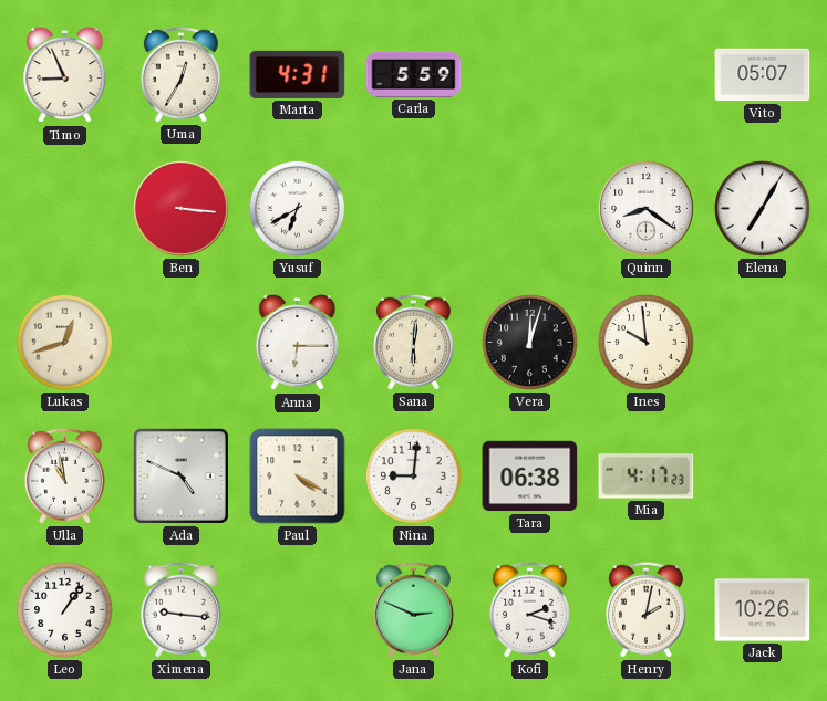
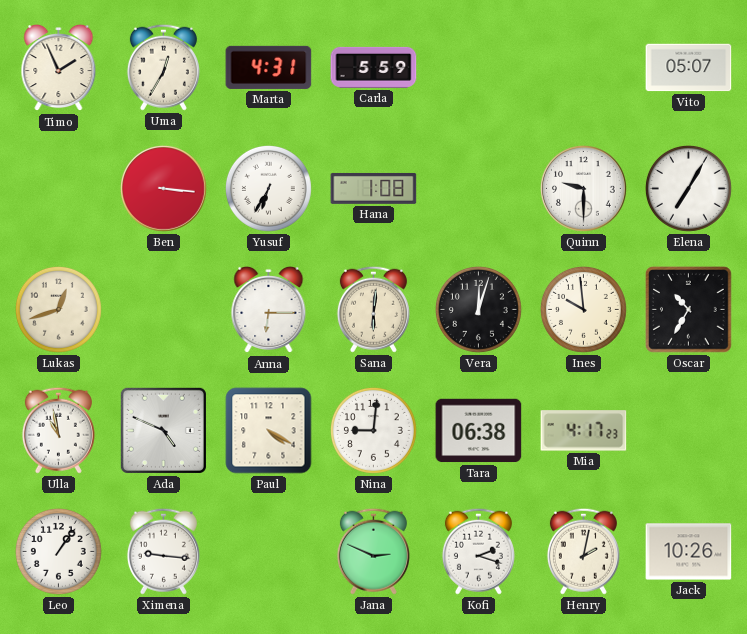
Timo: 8:56 -> 1:56 (59, 68)
Yusuf: 6:40 -> 6:35 (268, 188)
Hana: none -> 1:08 (374, 189)
Quinn: 8:21 -> 9:30 (584, 189)
Oscar: none -> 10:35 (689, 310)
